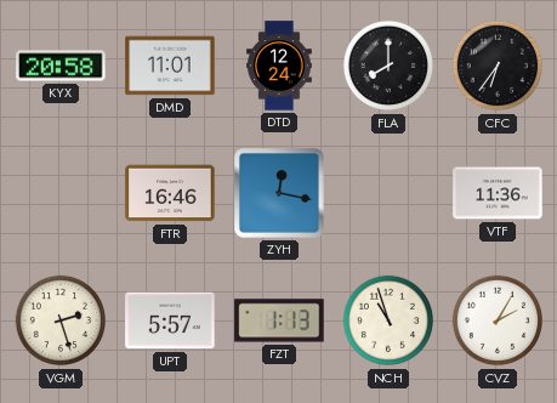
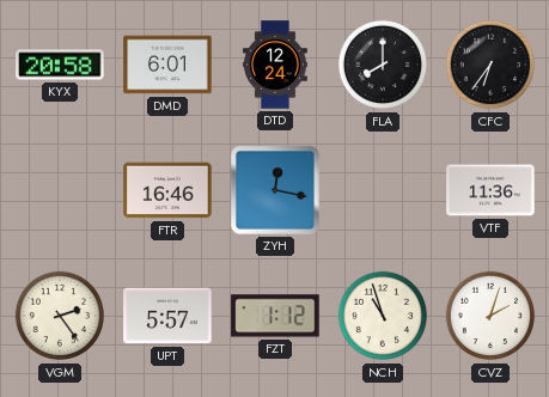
DMD: 11:01 -> 6:01 (167, 65)
VGM: 2:27 -> 2:24 (59, 316)
FZT: 1:13 -> 1:12 (275, 316)
CVZ: 2:05 -> 2:03 (489, 316)
